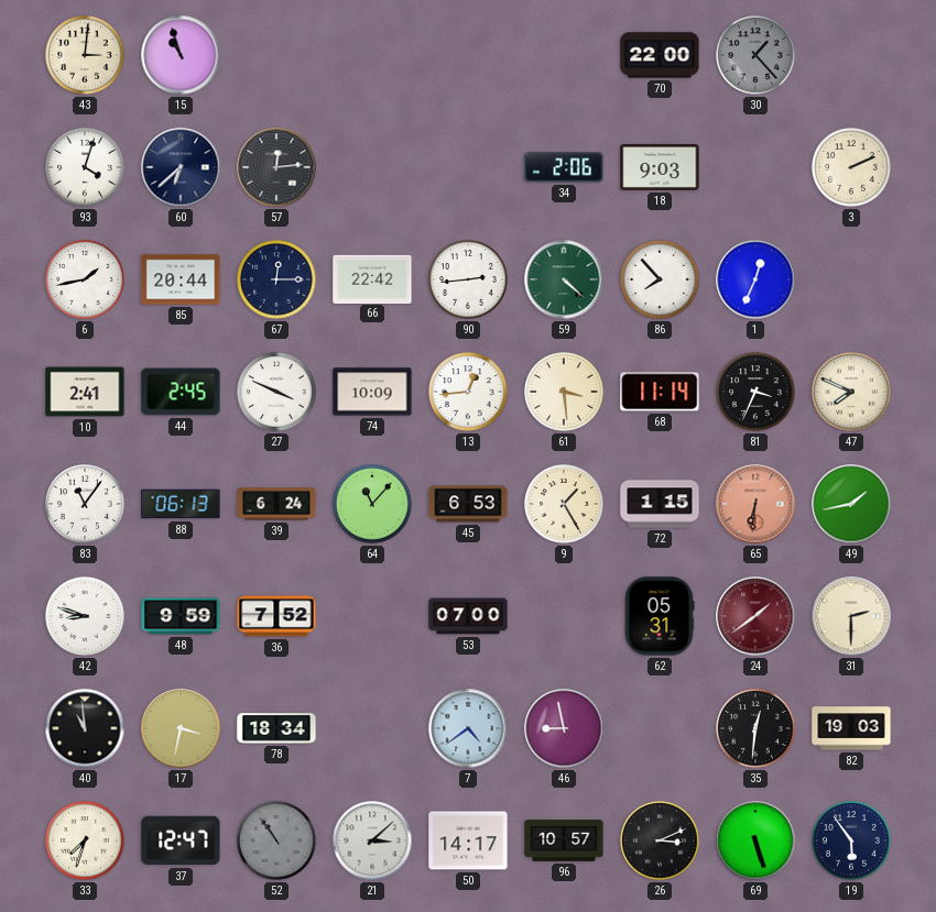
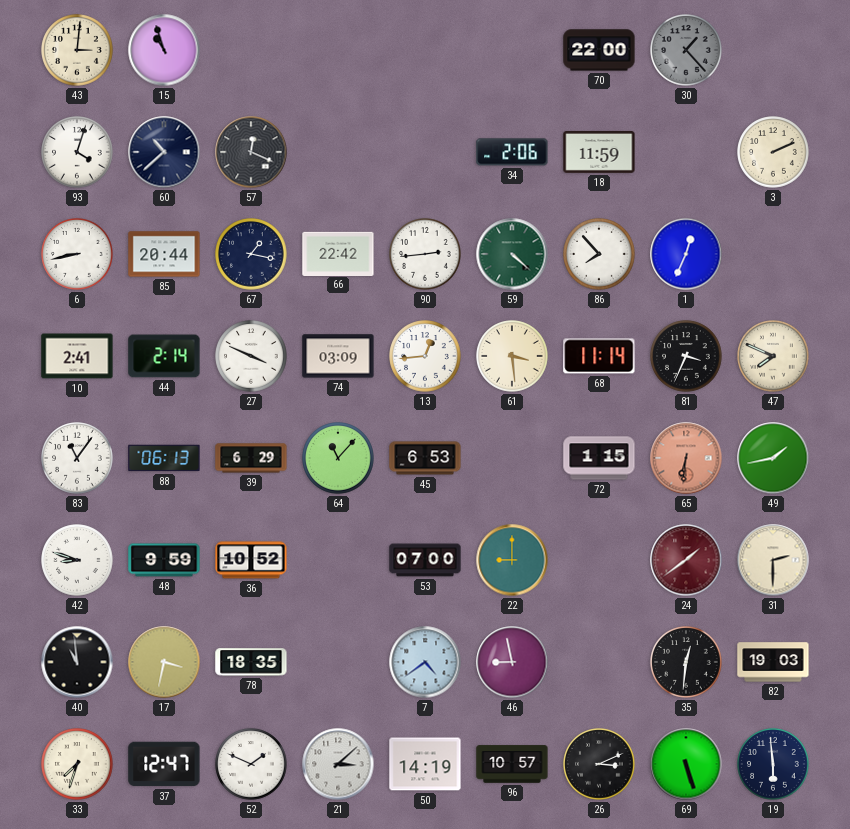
60: 6:38 -> 10:38 (164, 152)
57: 12:14 -> 12:19 (251, 152)
18: 9:03 -> 11:59 (599, 152)
6: 1:43 -> 8:43 (77, 254)
67: 12:15 -> 1:17 (251, 254)
44: 2:45 -> 2:14 (164, 356)
74: 10:09 -> 03:09 (338, 356)
39: 6:24 -> 6:29 (251, 458)
9: 1:25 -> none (564, 504)
36: 7:52 -> 10:52 (251, 560)
22: none -> 9:00 (512, 560)
62: 05:31 -> none (660, 616)
78: 18:34 -> 18:35 (251, 662)
52: 10:54 -> 1:49 (251, 764)
52 dial: grey -> white (251, 764)
50: 14:17 -> 14:19 (425, 764)
19: 5:54 -> 5:59 (773, 764)
